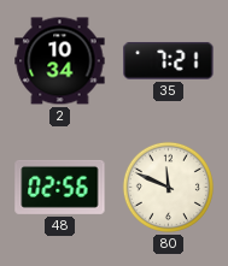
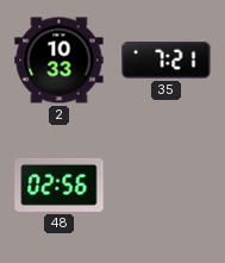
2: 10:34 -> 10:33 (60, 61)
80: 11:49 -> none (168, 187)
